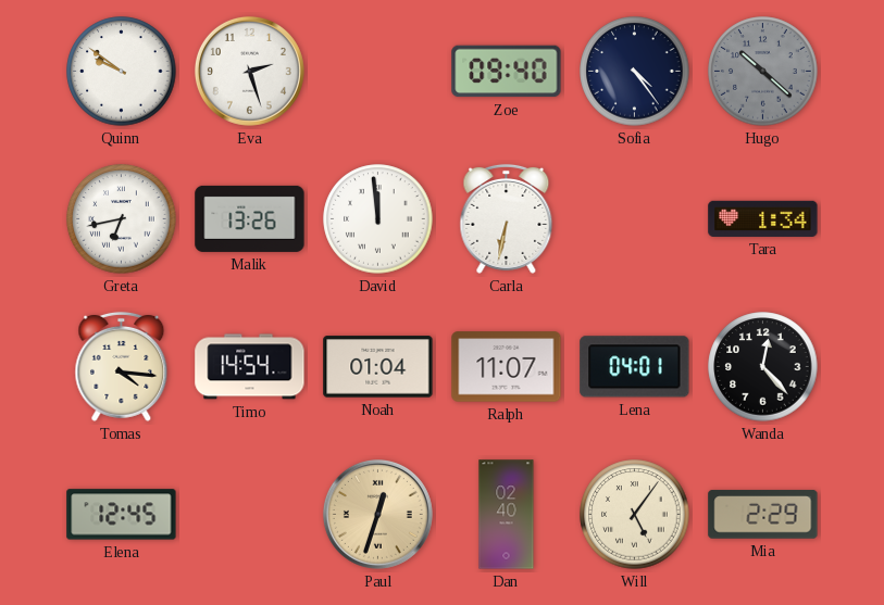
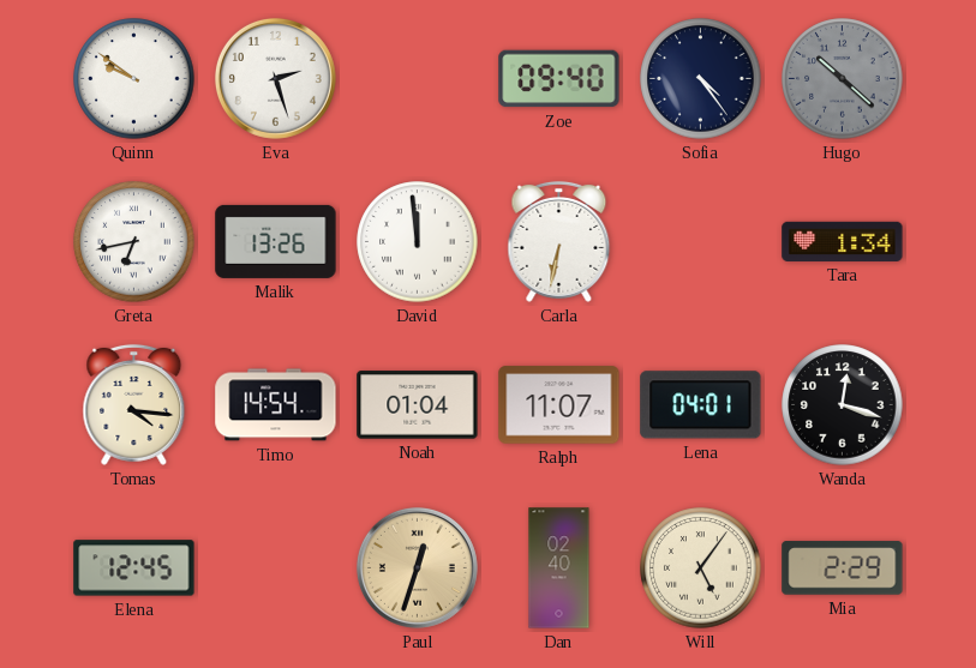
Wanda: 12:23 -> 12:18 (843, 405)
